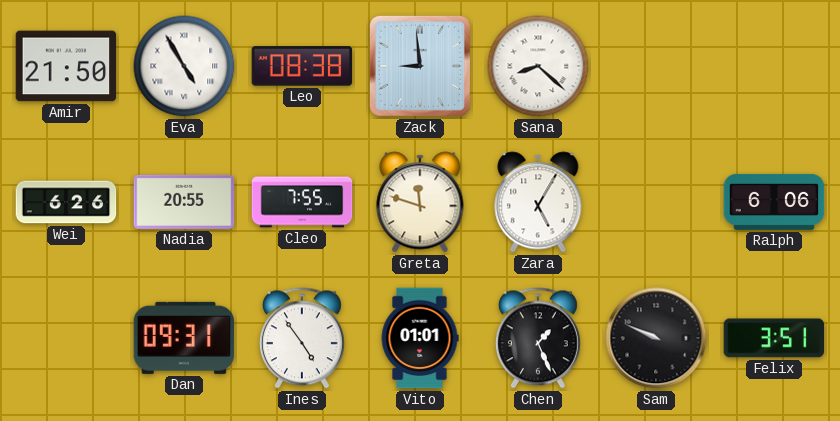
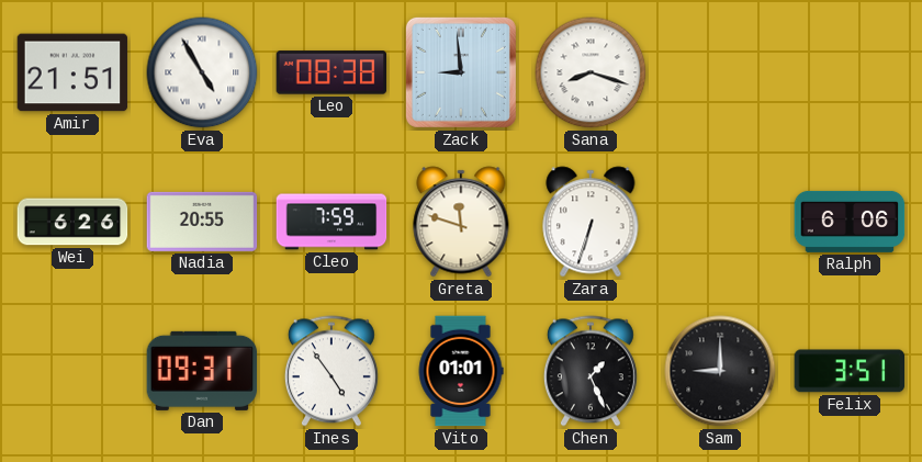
Amir: 21:50 -> 21:51 (72, 72)
Sana: 8:22 -> 8:18 (591, 72)
Cleo: 7:55 -> 7:59 (331, 222)
Zara: 5:05 -> 6:33 (591, 222)
Sam: 9:49 -> 9:00 (720, 371)
